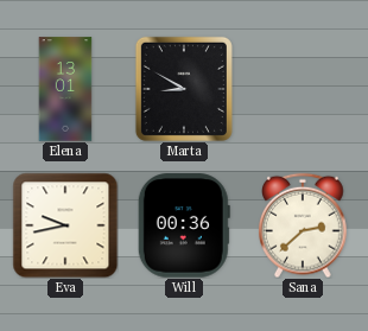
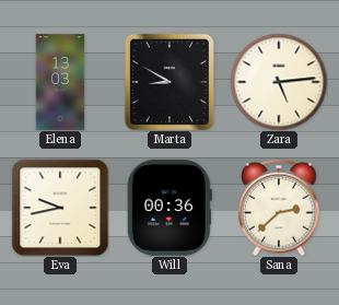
Elena: 13:01 -> 13:03 (60, 82)
Zara: none -> 5:14 (279, 82)
